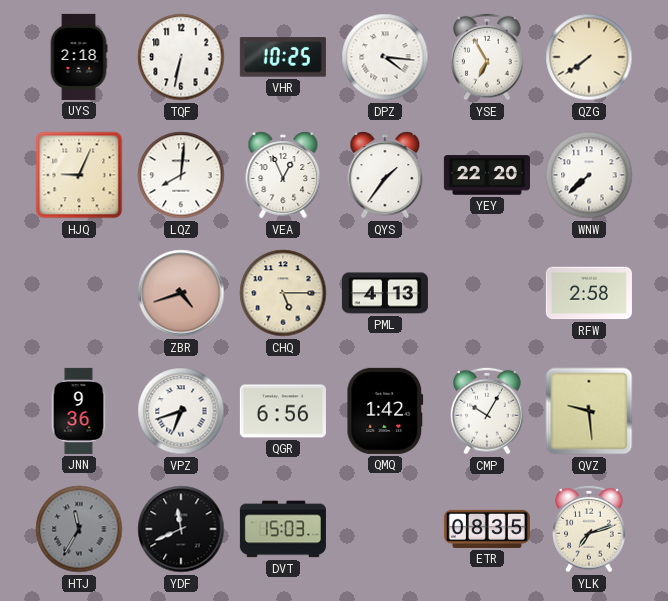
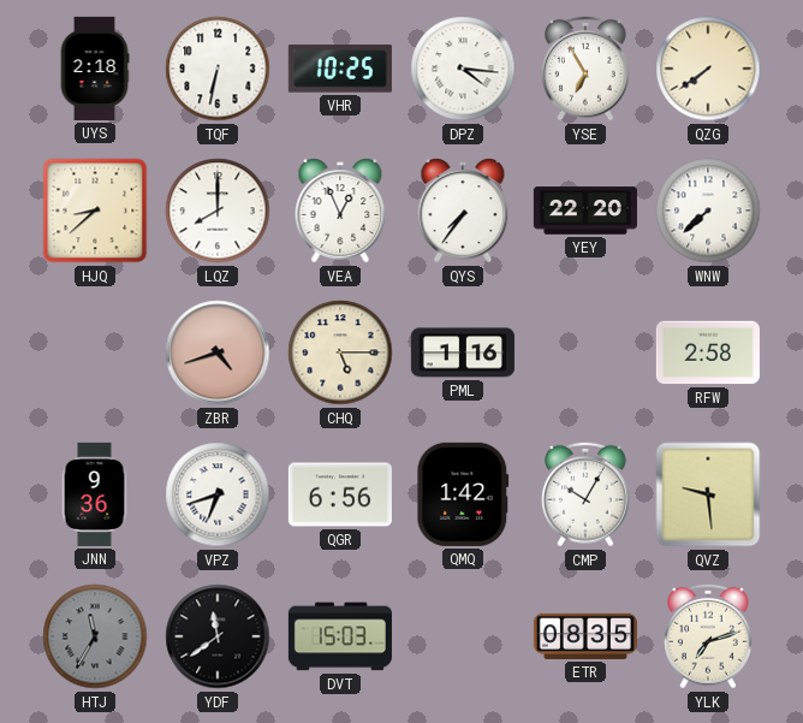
HJQ: 9:04 -> 8:38 (95, 211)
LQZ: 8:01 -> 8:00 (218, 211)
QYS: 1:36 -> 7:36 (463, 211)
PML: 4:13 -> 1:16 (463, 352)
YDF: 11:41 -> 11:39 (218, 636)
